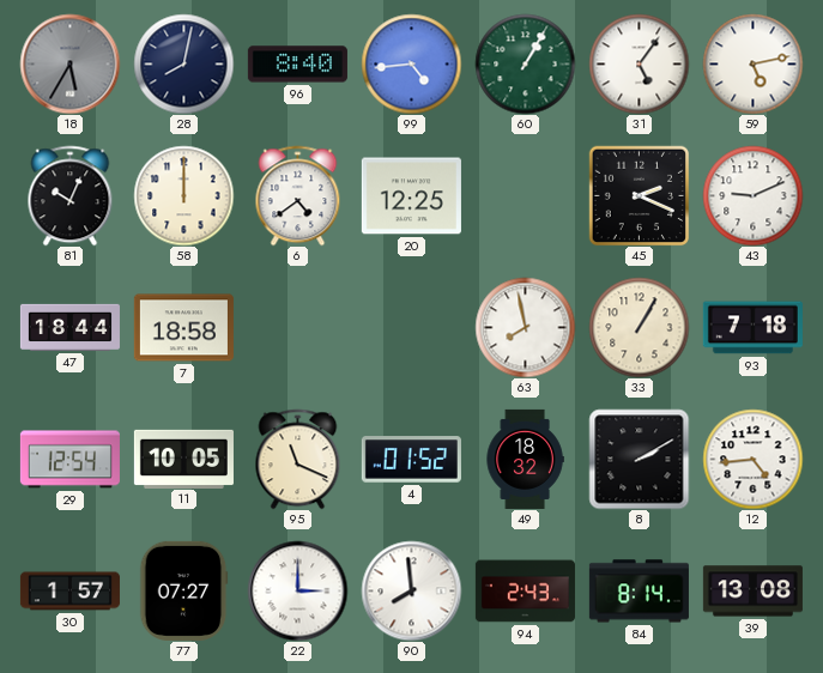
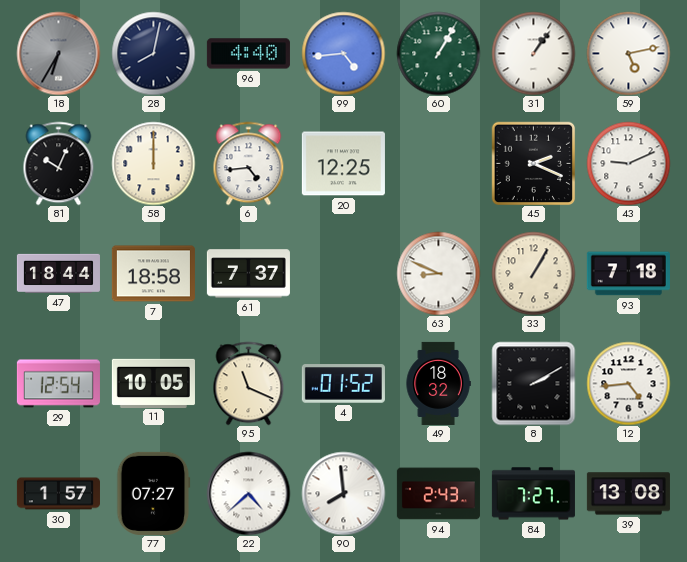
18: 5:35 -> 6:35 (58, 53)
96: 8:40 -> 4:40 (248, 54)
31: 5:06 -> 1:06 (533, 53)
6: 4:39 -> 4:44 (249, 163)
61: none -> 7:37 (248, 274)
63: 7:58 -> 8:49 (438, 273)
22: 3:00 -> 4:38 (248, 493)
84: 8:14 -> 7:27 (533, 494)
